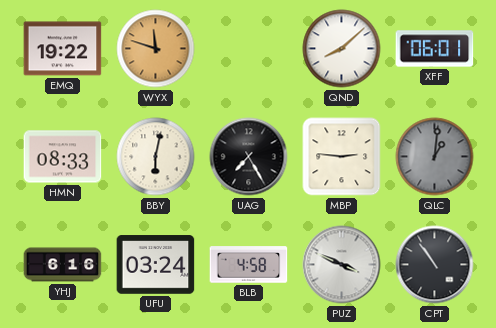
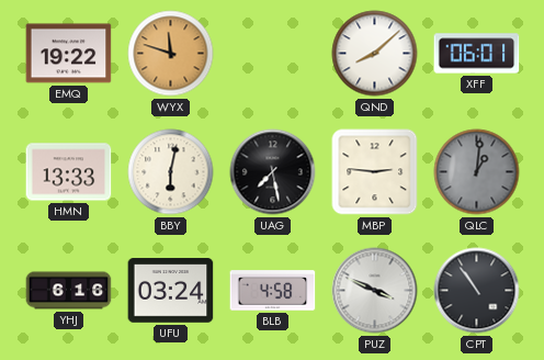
HMN: 08:33 -> 13:33 (69, 172)
UAG: 7:25 -> 7:28 (273, 172)
